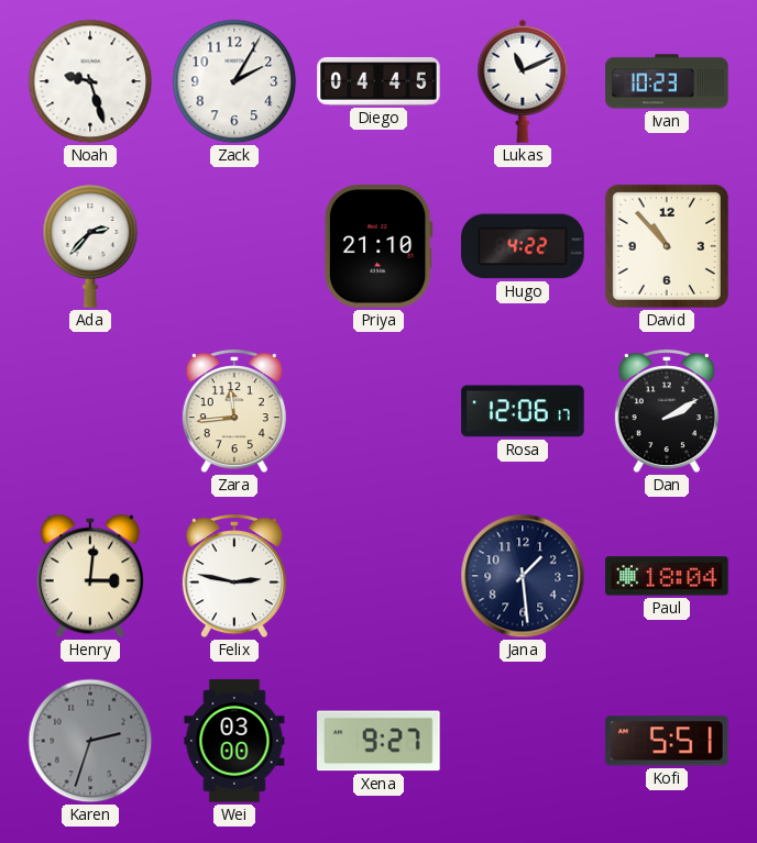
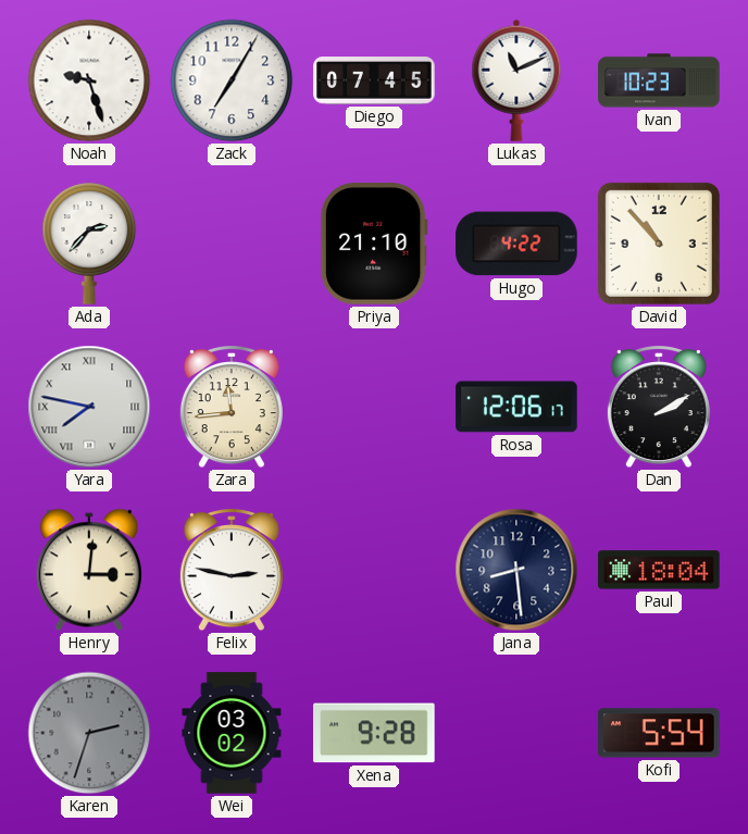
Zack: 2:05 -> 7:05 (232, 80)
Diego: 04:45 -> 07:45 (374, 80)
Yara: none -> 7:47 (89, 407)
Jana: 1:29 -> 8:29 (516, 570)
Wei: 03:00 -> 03:02 (232, 733)
Xena: 9:27 -> 9:28 (374, 733)
Kofi: 5:51 -> 5:54 (659, 733)
